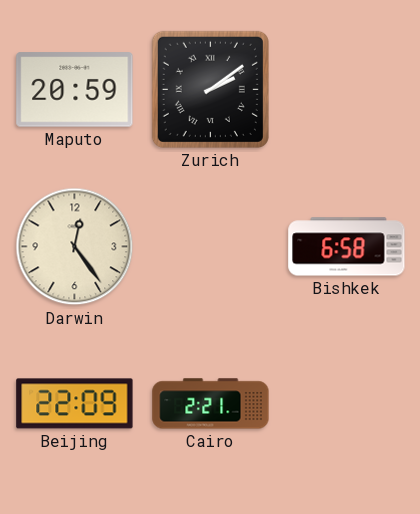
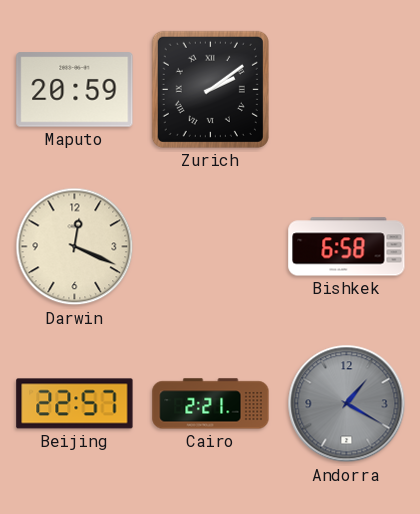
Darwin: 12:24 -> 12:19 (75, 247)
Beijing: 22:09 -> 22:57 (75, 404)
Andorra: none -> 1:20 (347, 404)
